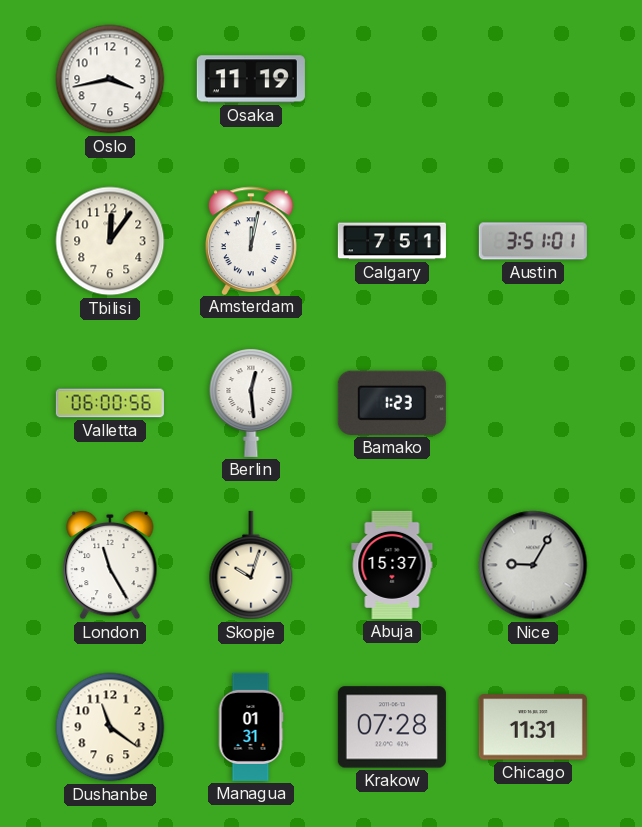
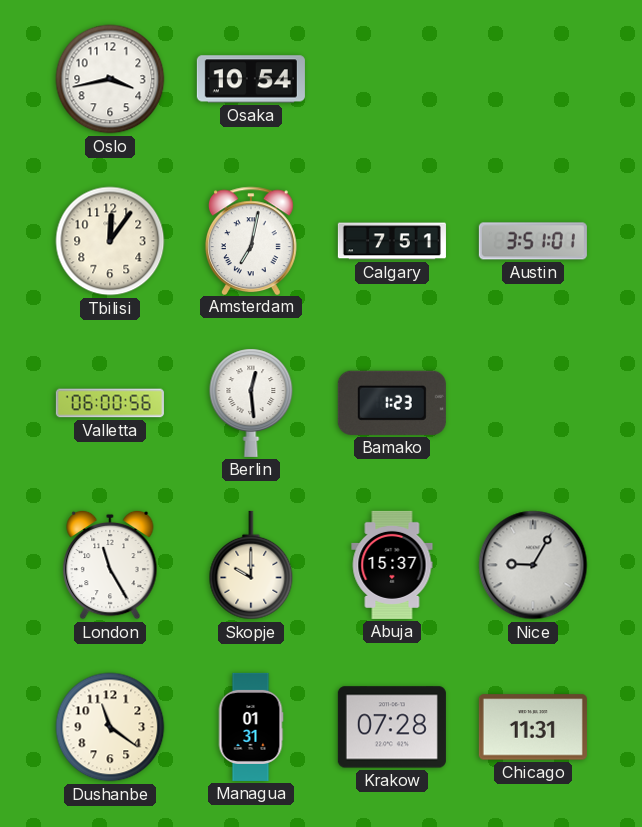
Osaka: 11:19 -> 10:54 (251, 79)
Amsterdam: 12:02 -> 7:02 (252, 240)
Skopje: 10:03 -> 10:00 (251, 565)
